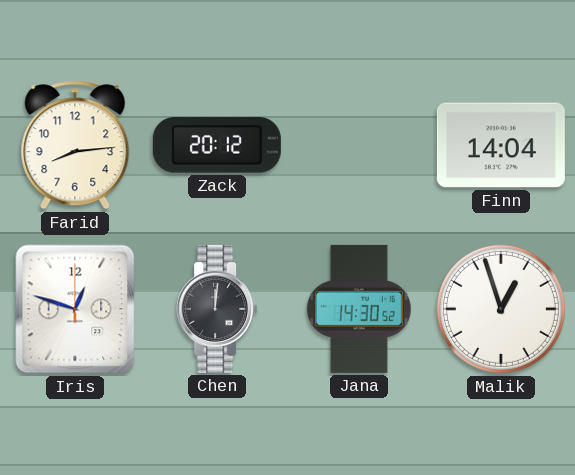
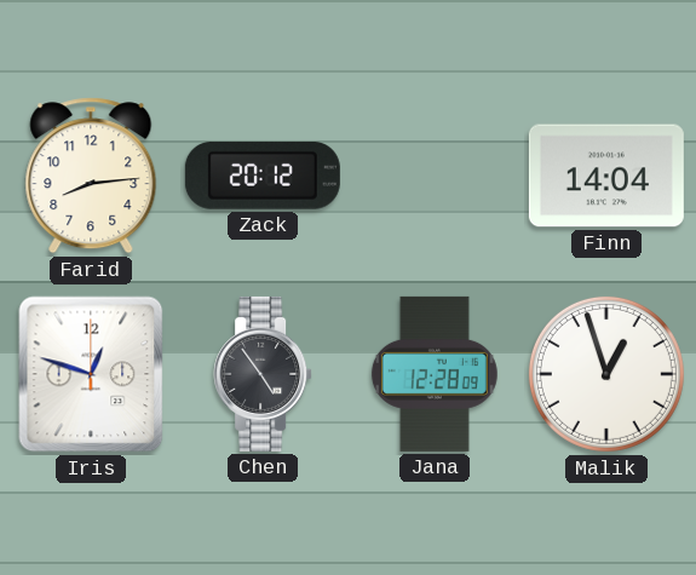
Chen: 12:01 -> 4:54 (263, 374)
Jana: 14:30 -> 12:28 (435, 374)
